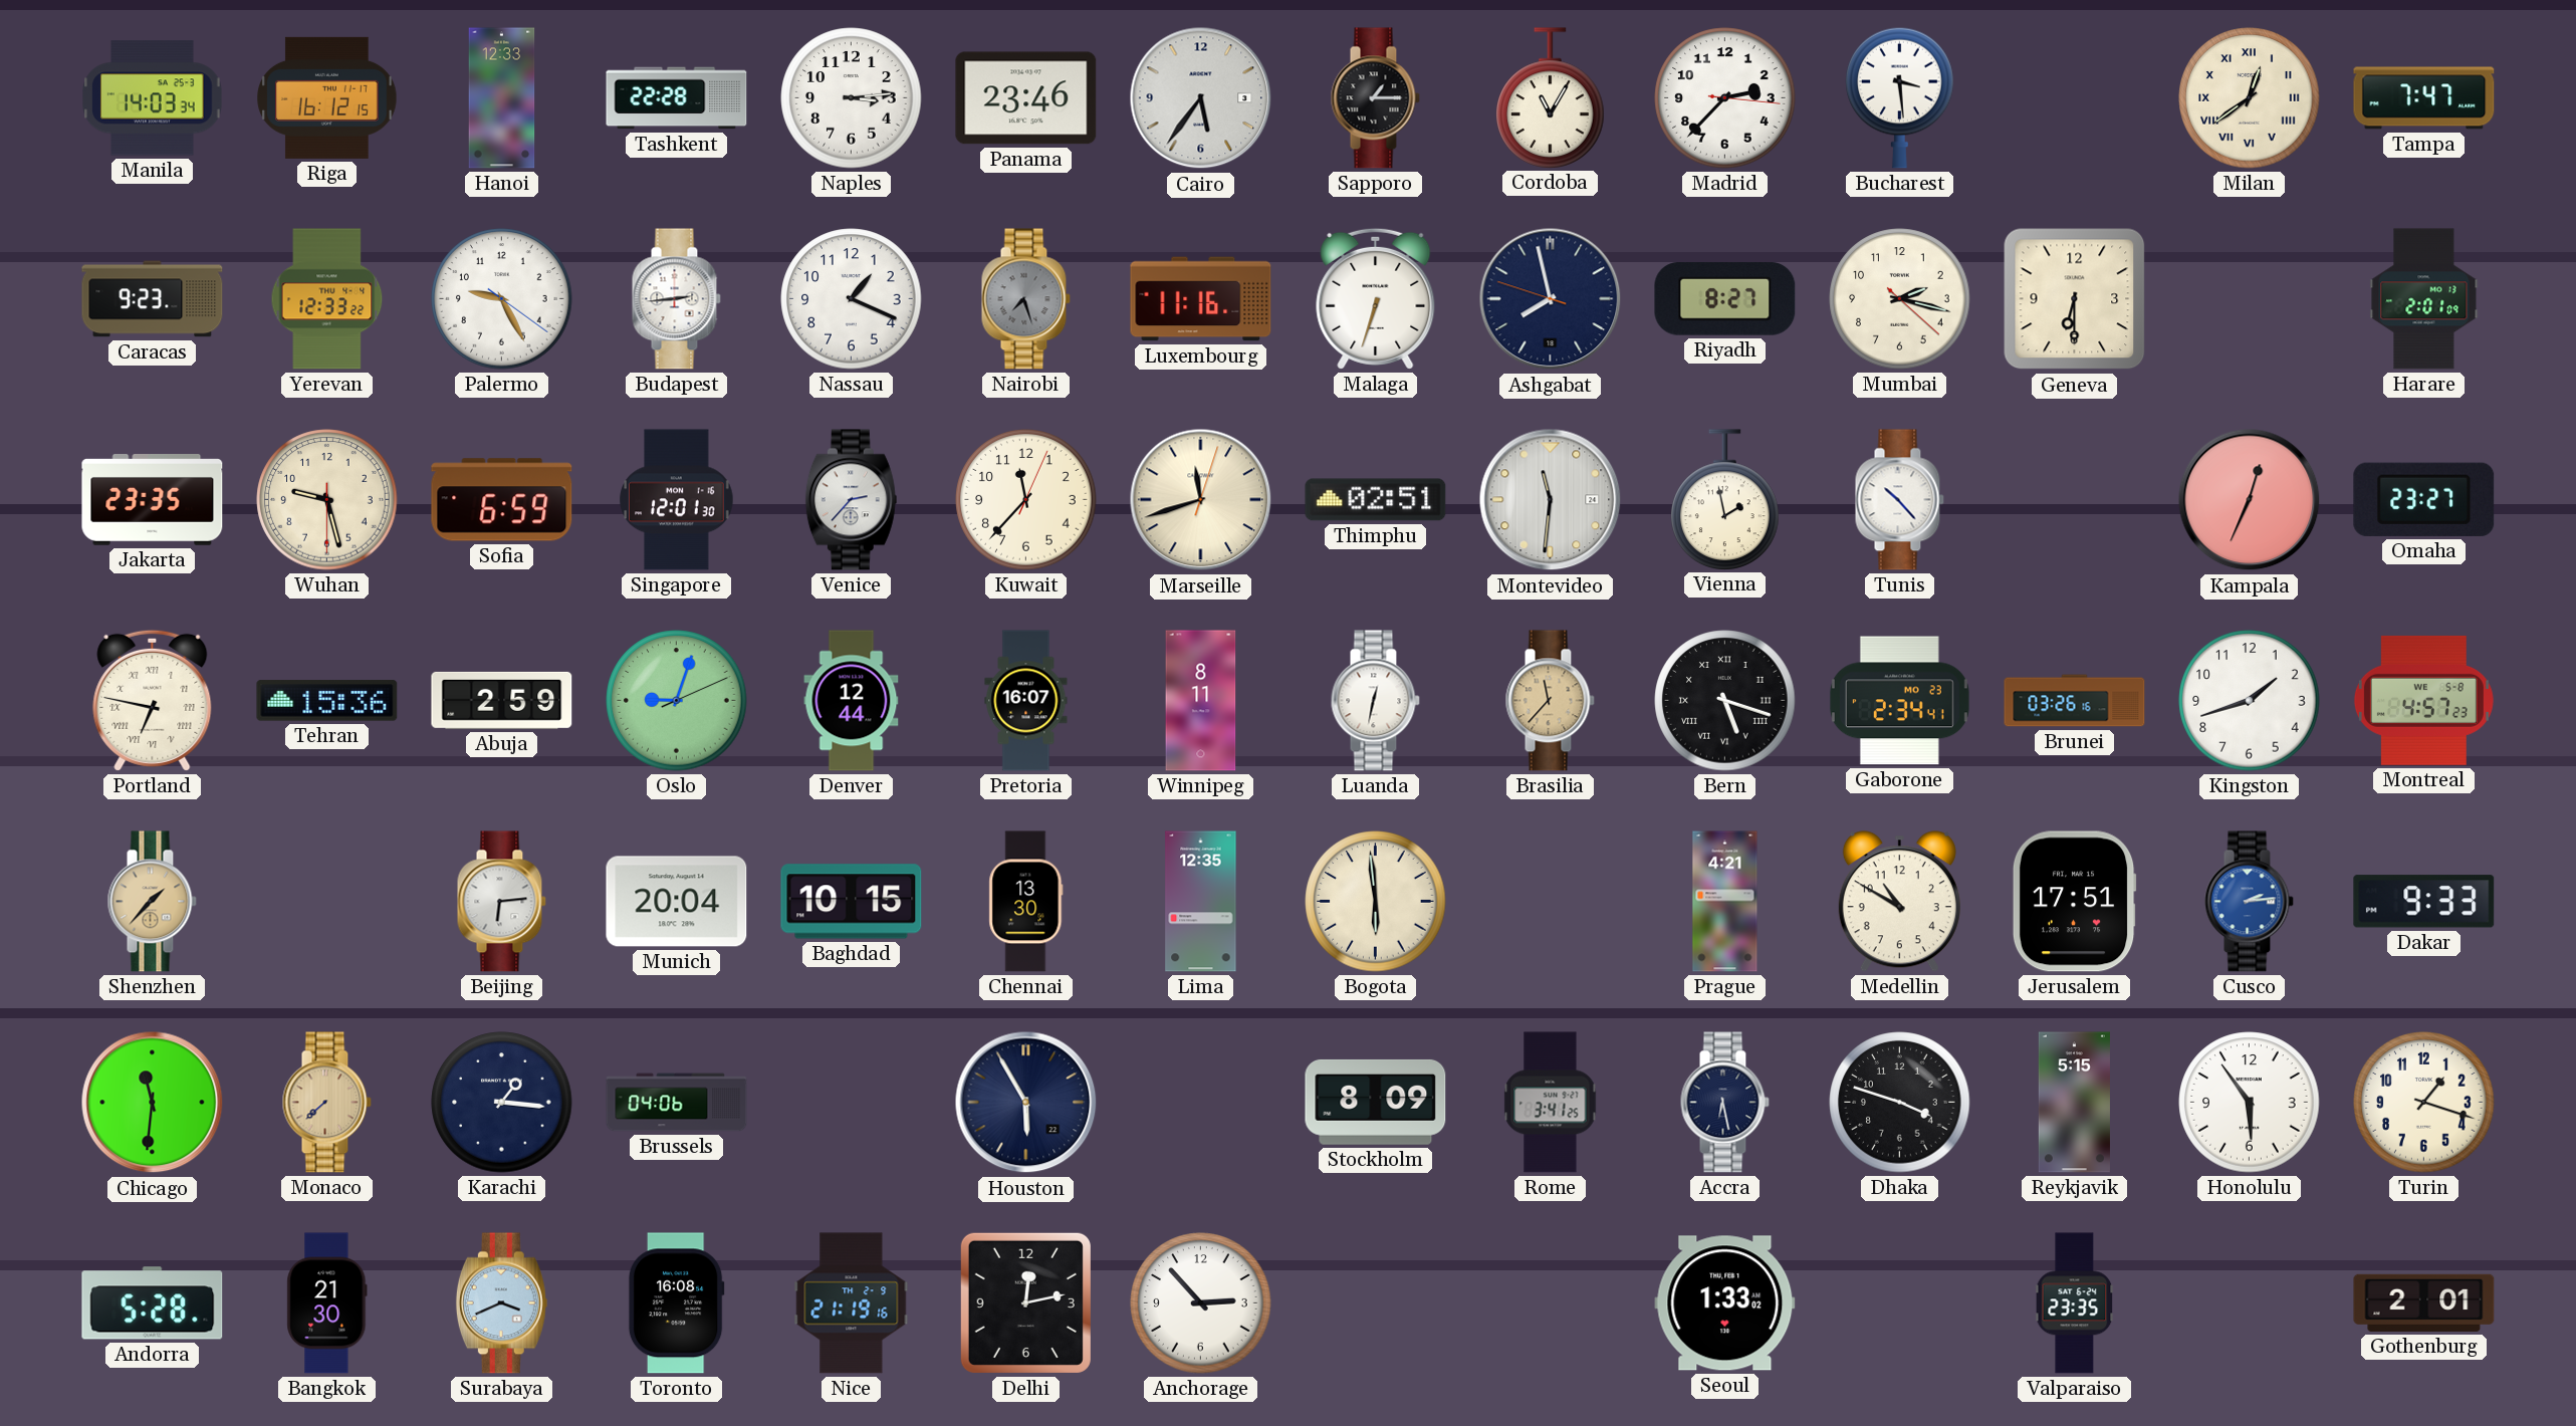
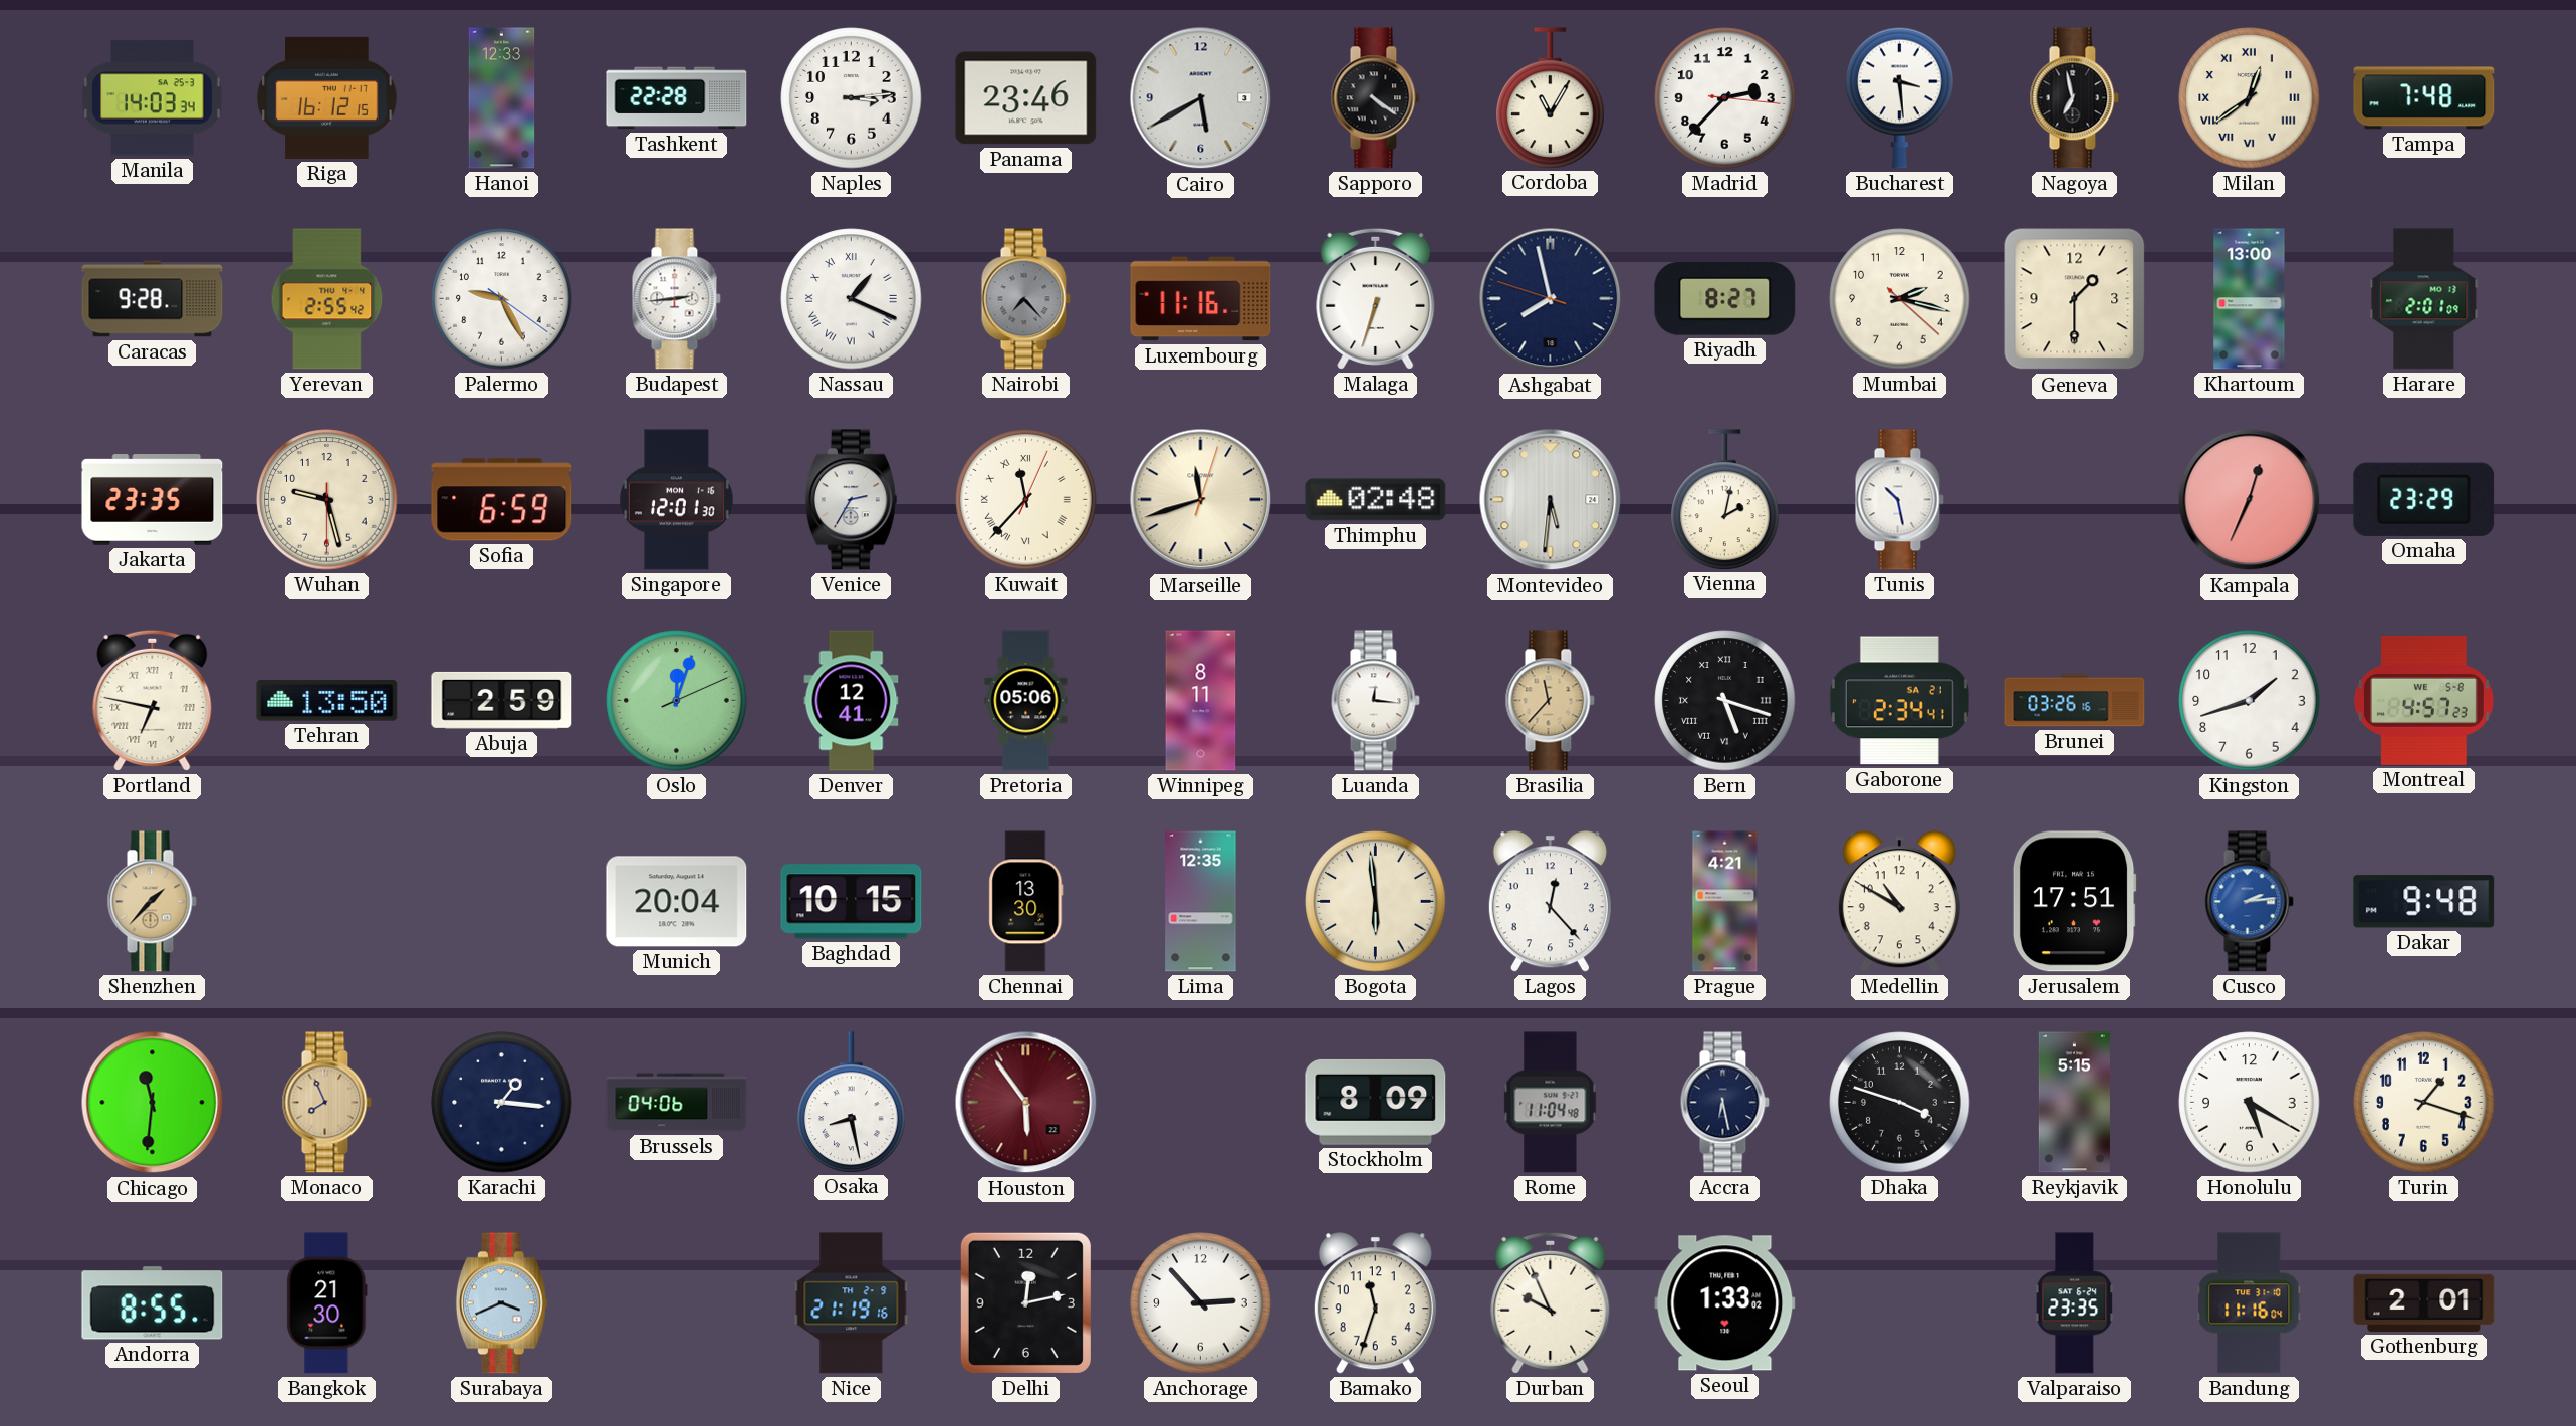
Cairo: 5:36 -> 5:40 (1201, 98)
Sapporo: 1:15 -> 4:21 (1375, 98)
Nagoya: none -> 6:58 (2074, 98)
Tampa: 7:47 -> 7:48 (2424, 98)
Caracas: 9:23 -> 9:28 (153, 299)
Yerevan: 12:33 -> 2:55 (327, 299)
Nassau numerals: Arabic -> Roman (852, 299)
Nairobi: 7:27 -> 7:23 (1025, 299)
Geneva: 6:30 -> 1:30 (2075, 299)
Khartoum: none -> 13:00 (2250, 299)
Venice: 2:37 -> 2:35 (851, 500)
Kuwait numerals: Arabic -> Roman (1026, 500)
Thimphu: 02:51 -> 02:48 (1376, 500)
Montevideo: 11:31 -> 5:31 (1551, 500)
Vienna: 1:58 -> 2:02 (1725, 499)
Tunis: 10:23 -> 10:28 (1899, 500)
Omaha: 23:27 -> 23:29 (2424, 499)
Tehran: 15:36 -> 13:50 (327, 701)
Oslo: 9:03 -> 12:03 (677, 701)
Denver: 12:44 -> 12:41 (852, 701)
Pretoria: 16:07 -> 05:06 (1026, 701)
Luanda: 12:32 -> 12:16 (1375, 701)
Gaborone date: MO 23 -> SA 21 (1899, 701)
Beijing: 6:14 -> none (501, 902)
Lagos: none -> 12:23 (1550, 902)
Dakar: 9:33 -> 9:48 (2424, 902)
Monaco: 7:38 -> 7:56 (326, 1103)
Osaka: none -> 8:28 (852, 1102)
Houston: 5:55 -> 5:54 (1026, 1103)
Houston dial: navy -> burgundy (1026, 1103)
Rome: 3:41 -> 11:04 (1551, 1103)
Honolulu: 5:54 -> 5:20 (2250, 1103)
Andorra: 5:28 -> 8:55 (153, 1303)
Toronto: 16:08 -> none (676, 1303)
Bamako: none -> 11:33 (1375, 1303)
Durban: none -> 9:56 (1551, 1302)
Bandung: none -> 11:16 (2250, 1303)
